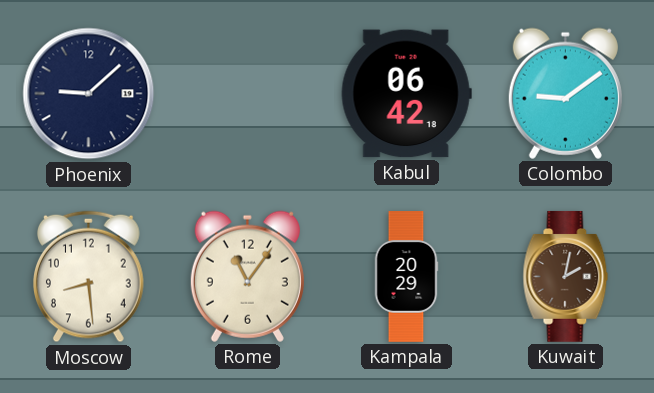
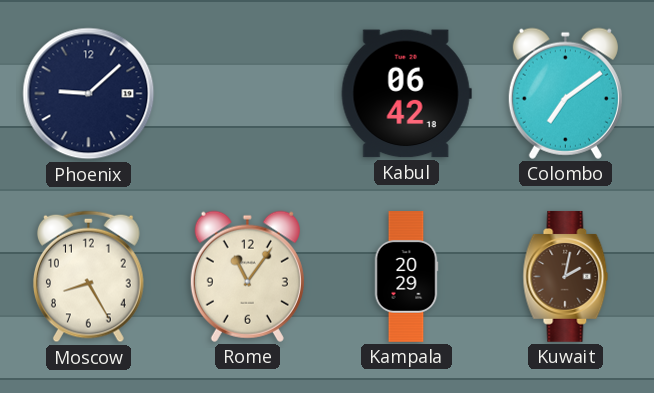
Colombo: 9:09 -> 7:09 (565, 93)
Moscow: 8:29 -> 8:25 (89, 277)
